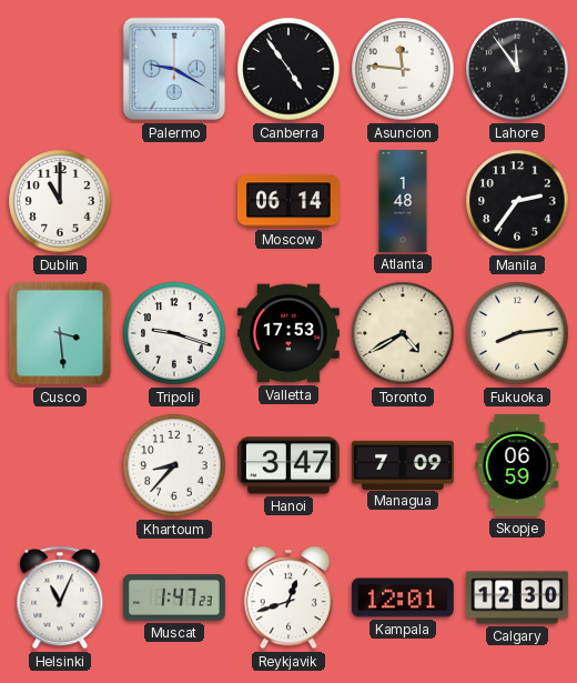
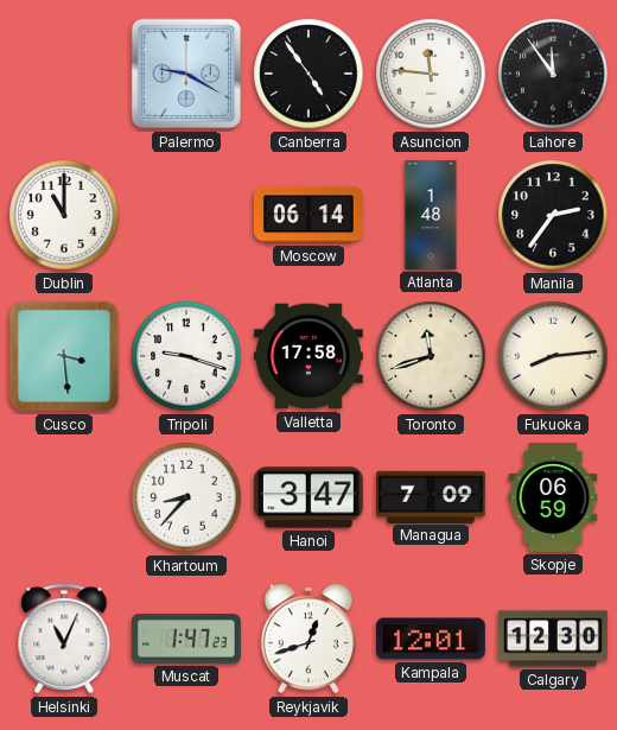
Valletta: 17:53 -> 17:58 (308, 356)
Toronto: 4:40 -> 11:42 (431, 356)
